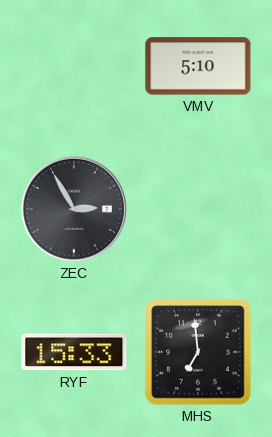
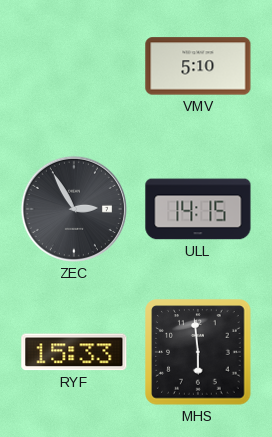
ULL: none -> 14:15 (198, 209)
MHS: 6:59 -> 5:59 (198, 352)
